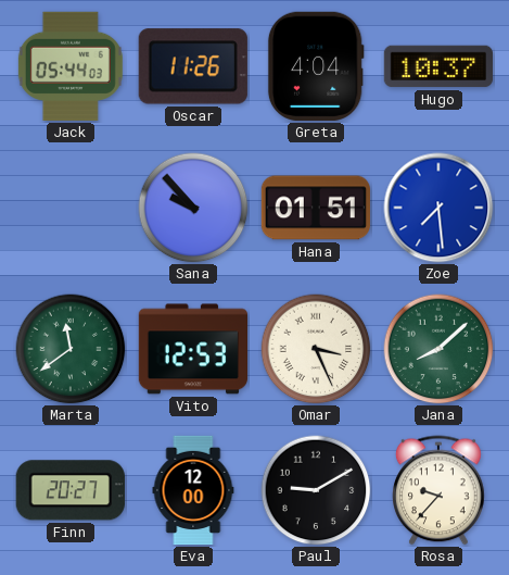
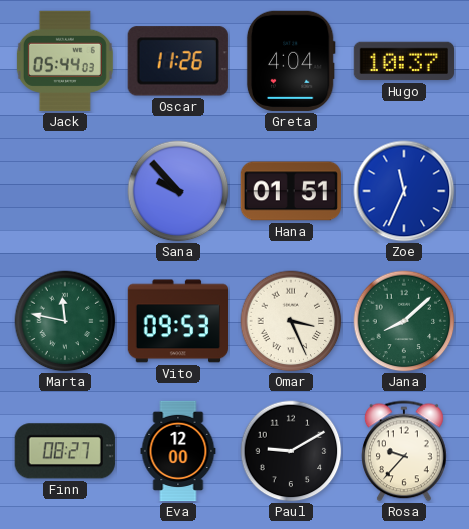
Zoe: 7:29 -> 11:34 (404, 191)
Marta: 11:39 -> 11:47 (65, 321)
Vito: 12:53 -> 09:53 (177, 321)
Finn: 20:27 -> 08:27 (65, 451)
